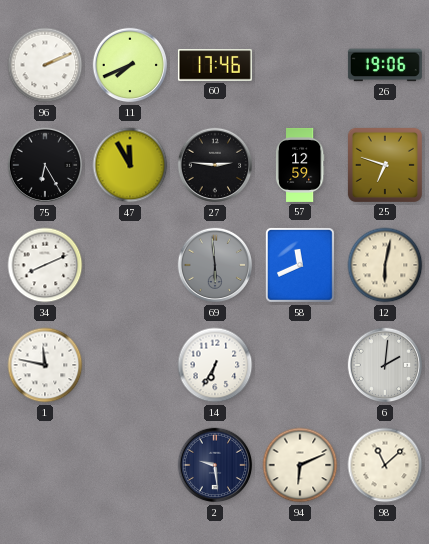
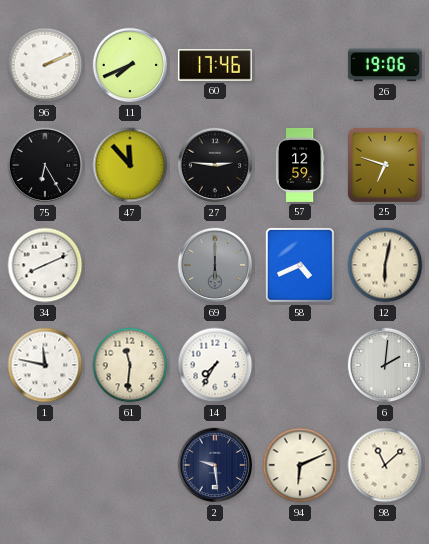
47: 11:55 -> 11:53 (130, 165)
69: 5:59 -> 6:00 (215, 265)
58: 11:41 -> 4:41 (301, 265)
61: none -> 11:31 (130, 365)
14: 6:35 -> 7:35 (215, 365)
